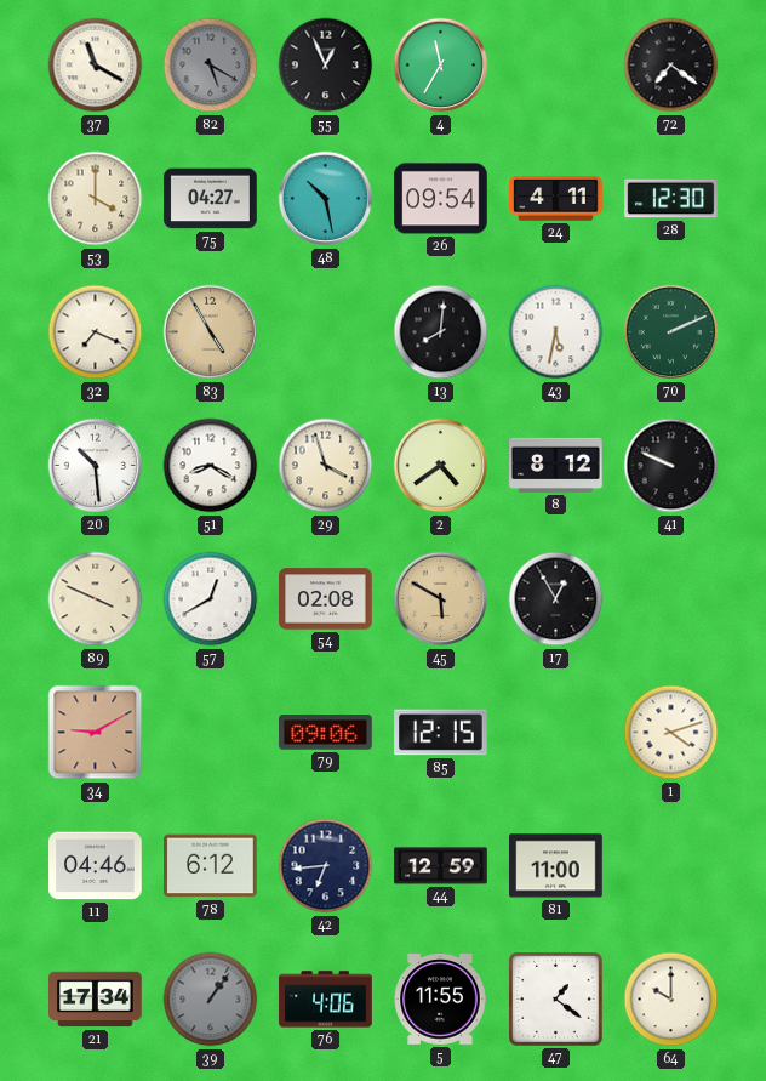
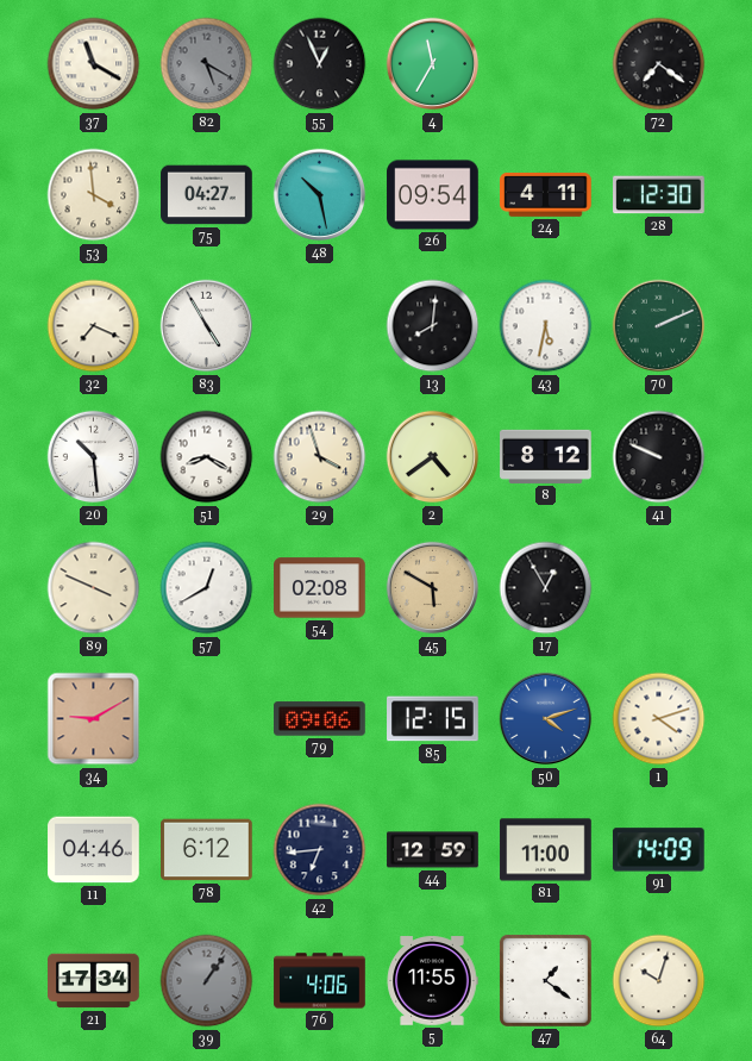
53: 4:00 -> 3:59 (94, 195)
83 dial: champagne -> white (207, 326)
50: none -> 4:12 (546, 719)
91: none -> 14:09 (659, 850)
64: 10:00 -> 10:03 (659, 981)
